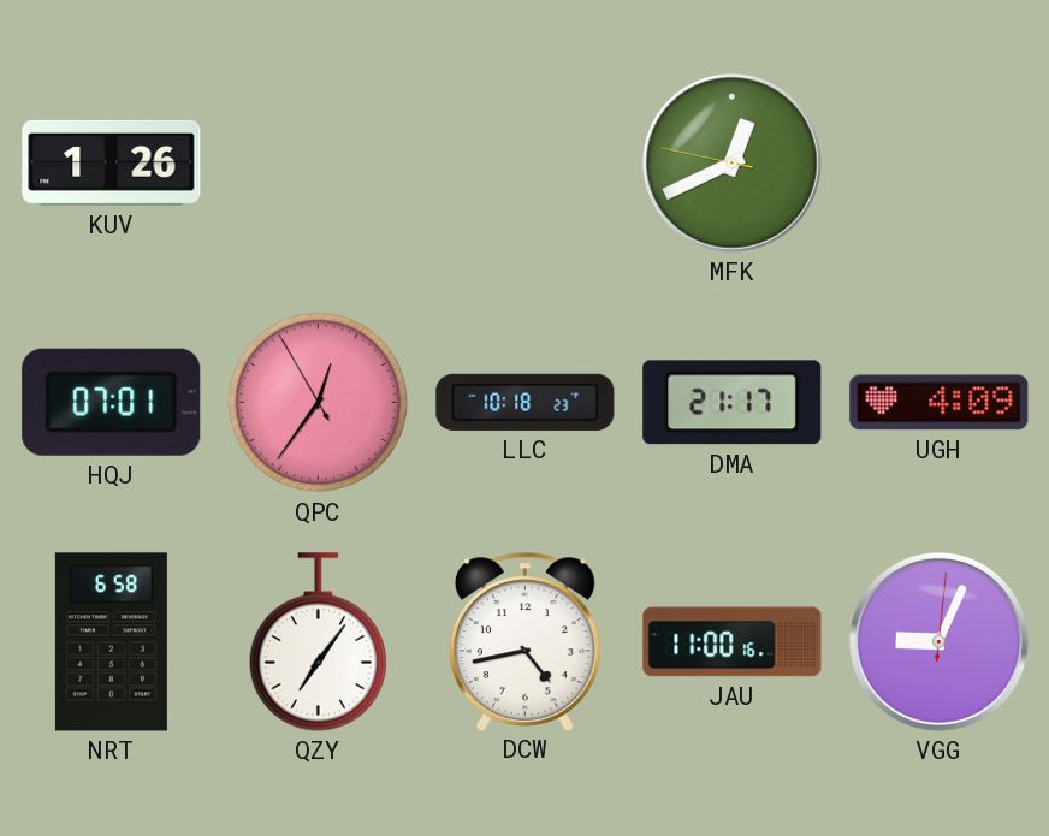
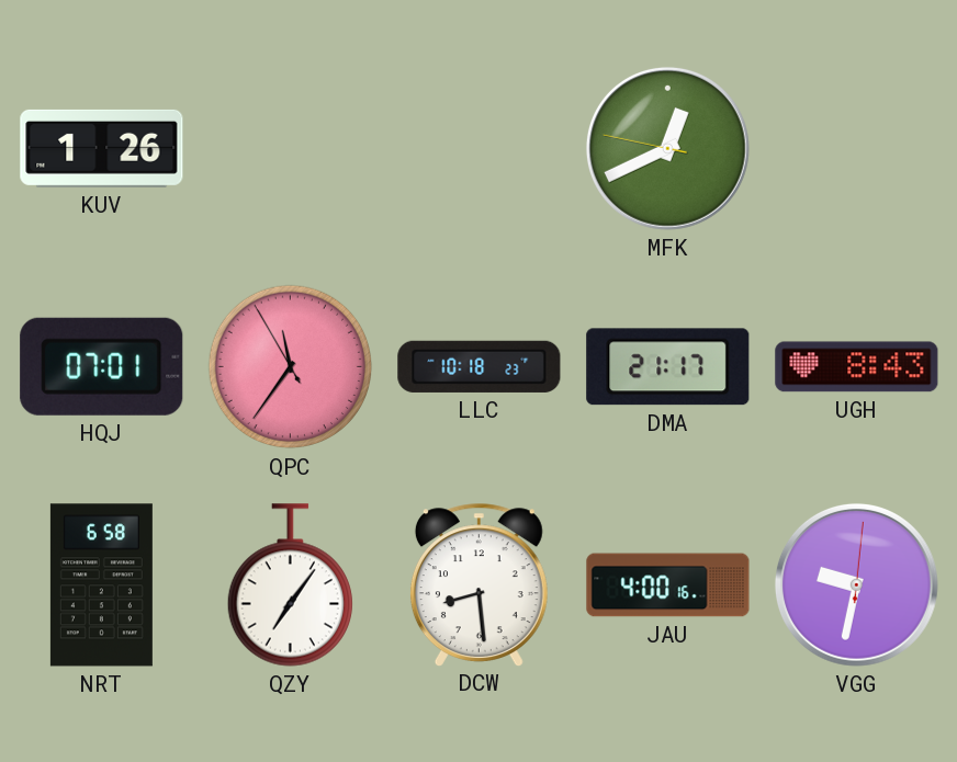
QPC: 12:35 -> 11:35 (291, 367)
UGH: 4:09 -> 8:43 (857, 367)
DCW: 4:43 -> 8:29 (478, 584)
JAU: 11:00 -> 4:00 (668, 585)
VGG: 9:04 -> 9:32 (857, 585)
